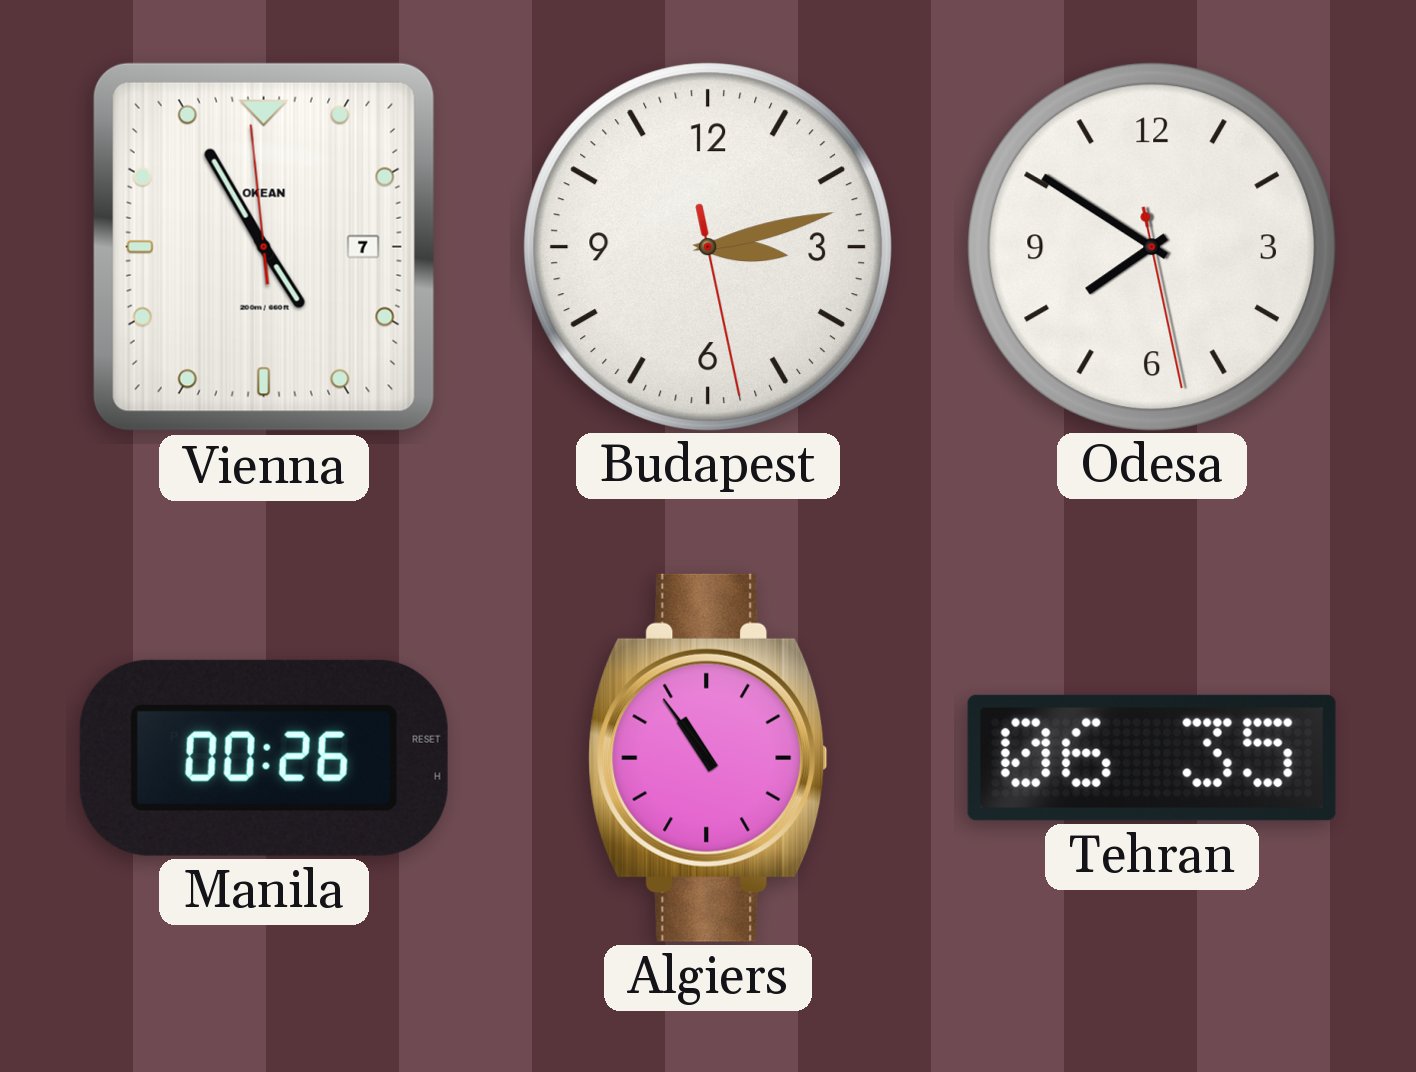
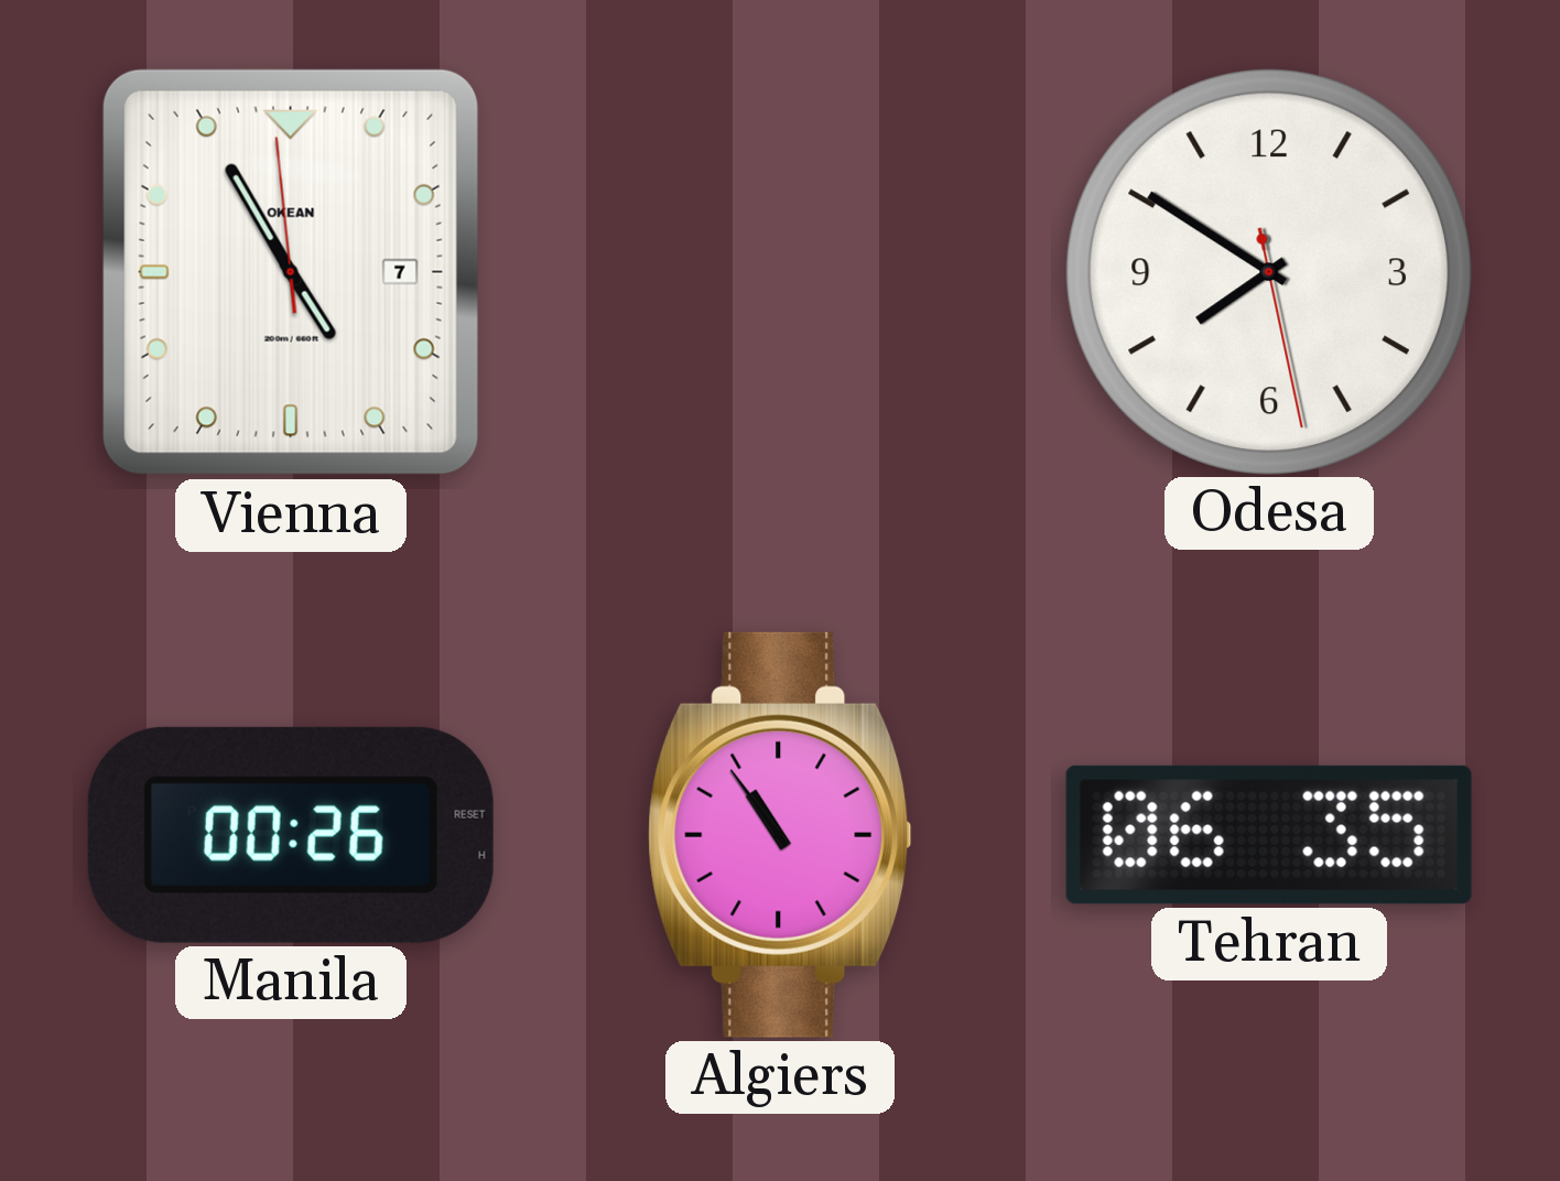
Budapest: 3:12 -> none (707, 246)
